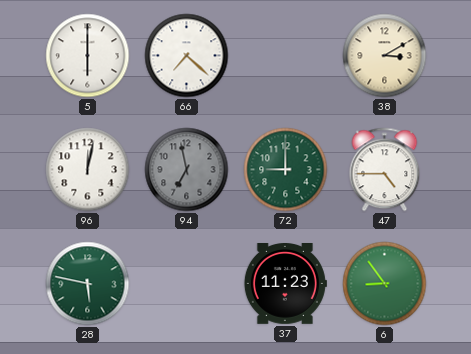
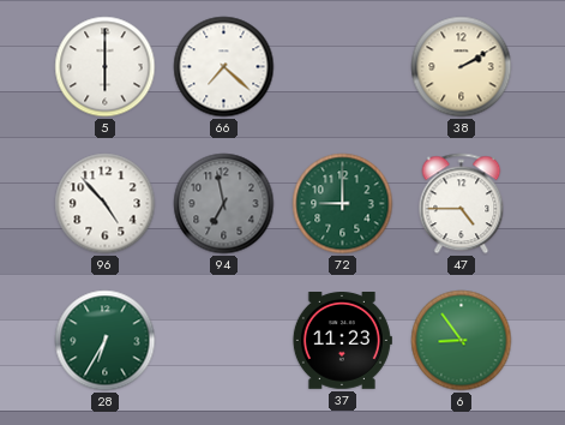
38: 3:10 -> 2:10 (462, 67)
96: 12:02 -> 4:53 (106, 204)
28: 5:47 -> 6:35 (106, 341)
